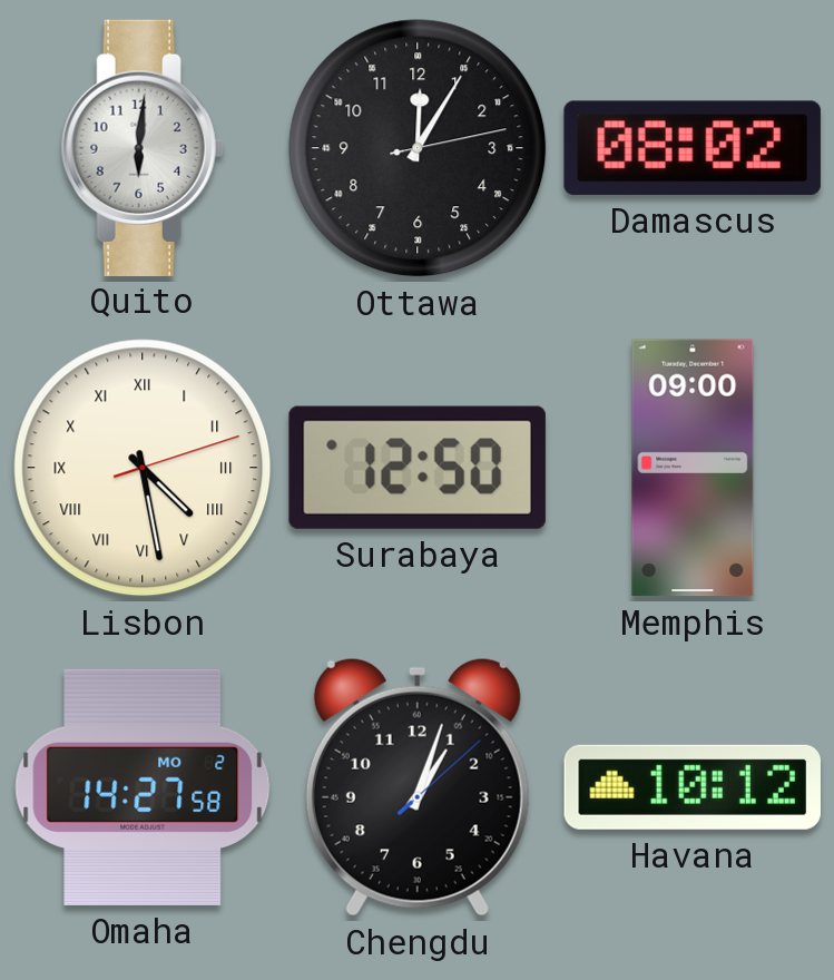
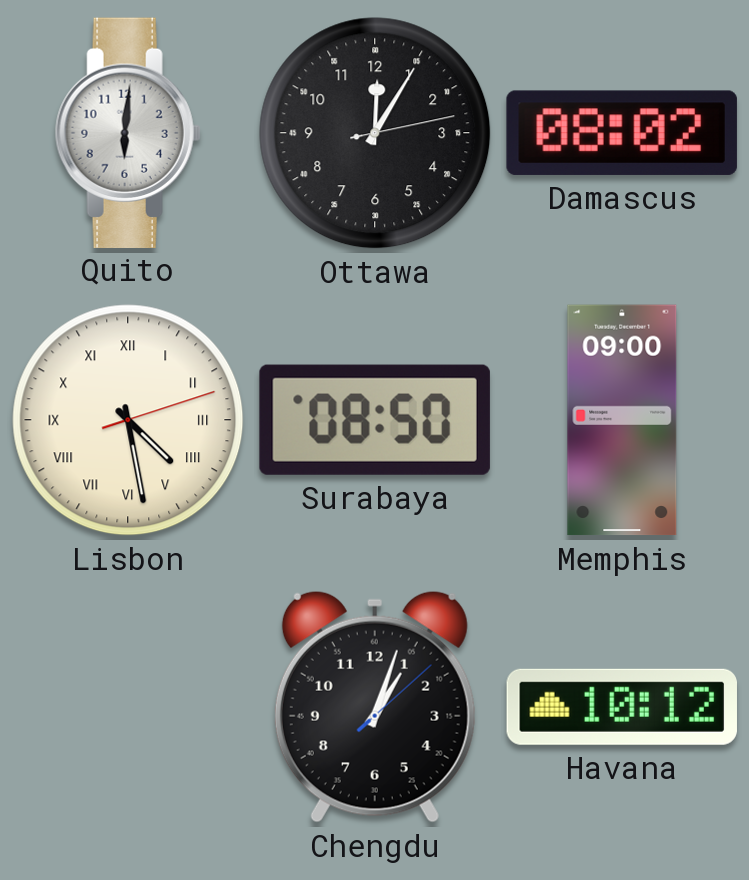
Surabaya: 12:50 -> 08:50 (375, 420)
Omaha: 14:27 -> none (143, 787)
